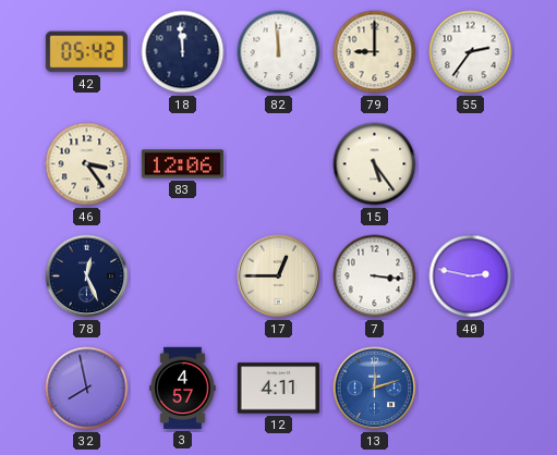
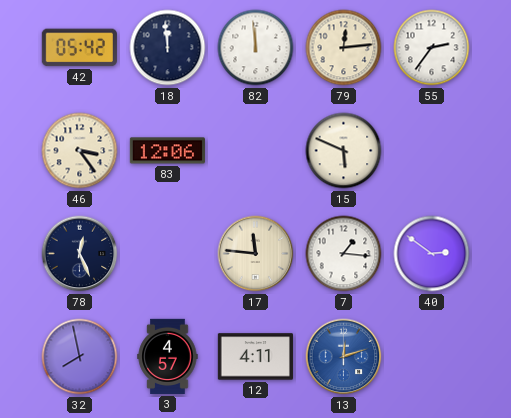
79: 9:00 -> 12:14 (344, 48)
15: 5:24 -> 5:49 (344, 151)
17: 12:45 -> 11:46 (256, 254)
7: 3:16 -> 1:16 (344, 254)
40: 2:47 -> 2:51 (432, 254)
